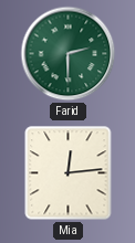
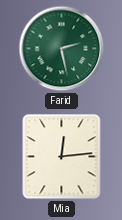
Farid: 2:30 -> 2:28 (62, 49)
